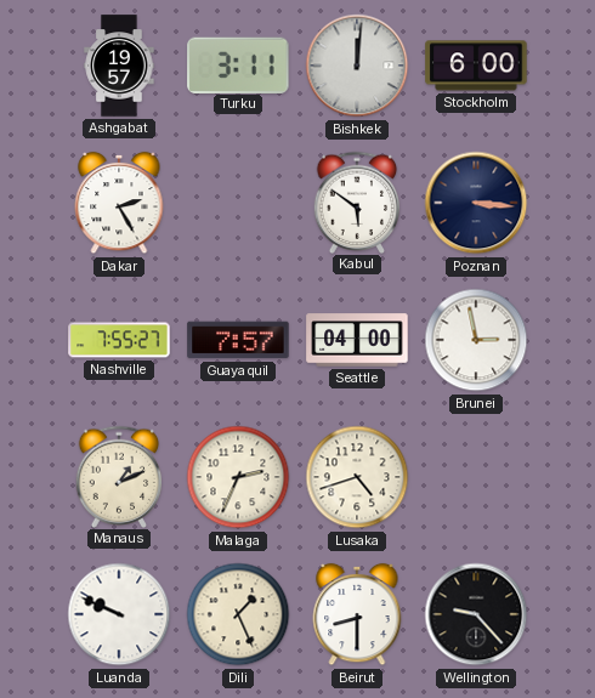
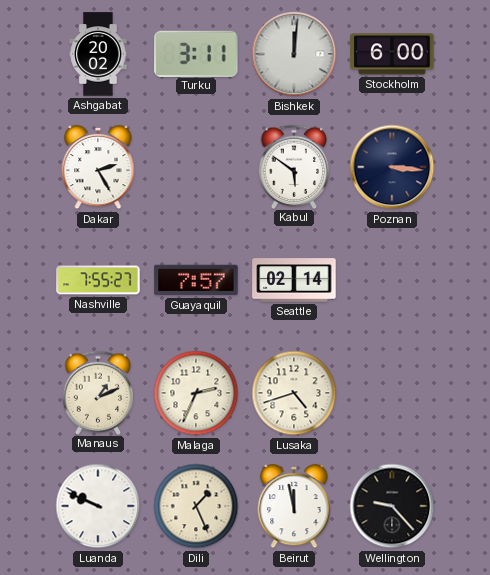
Ashgabat: 19:57 -> 20:02 (98, 54)
Seattle: 04:00 -> 02:14 (294, 280)
Brunei: 2:58 -> none (476, 340)
Beirut: 8:30 -> 11:58 (294, 506)
